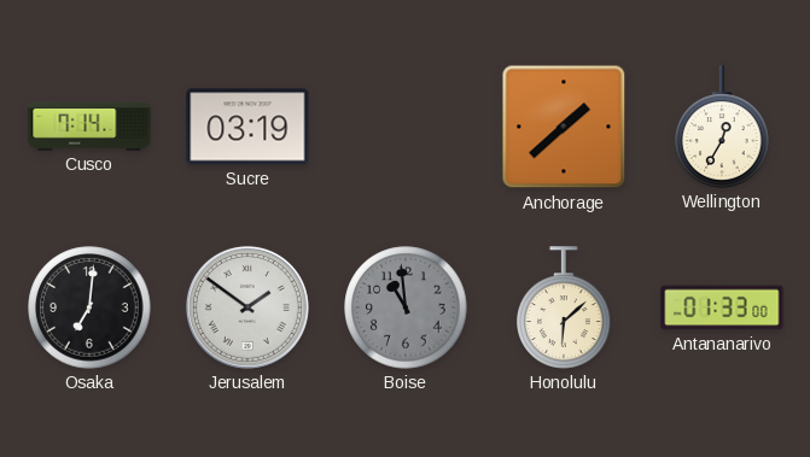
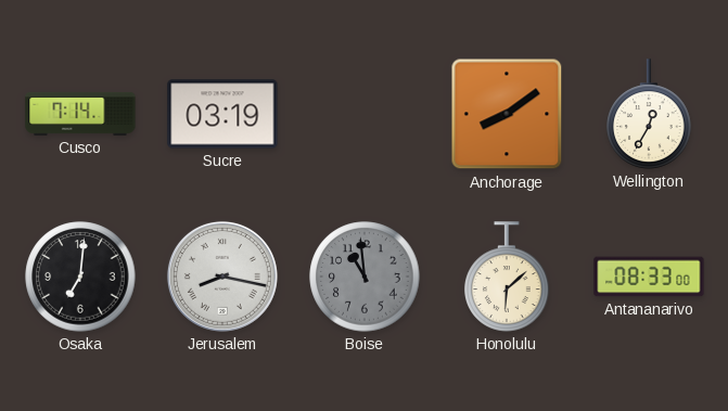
Anchorage: 1:38 -> 8:09 (507, 114)
Jerusalem: 1:51 -> 8:17 (222, 277)
Antananarivo: 01:33 -> 08:33 (649, 277)
